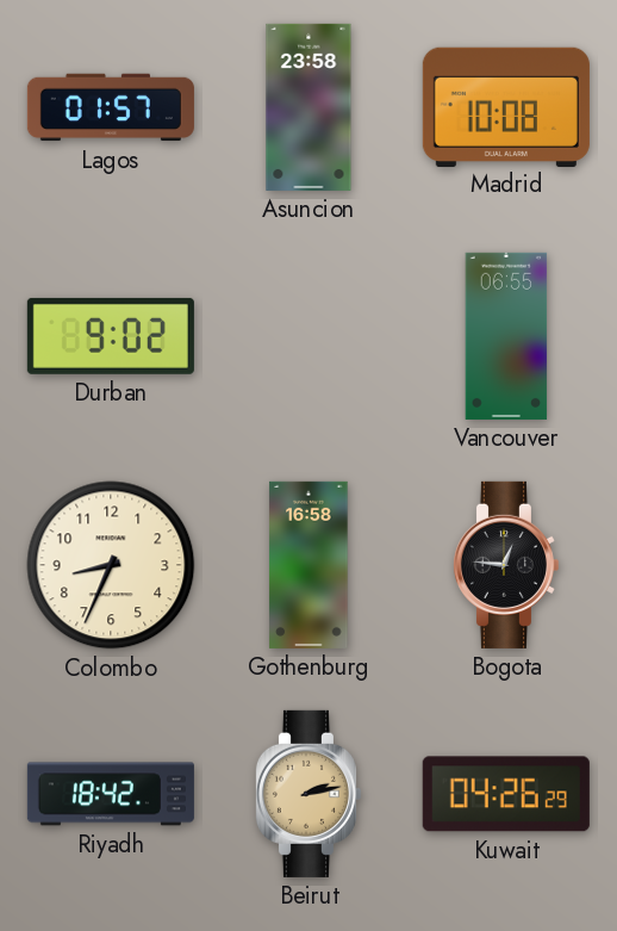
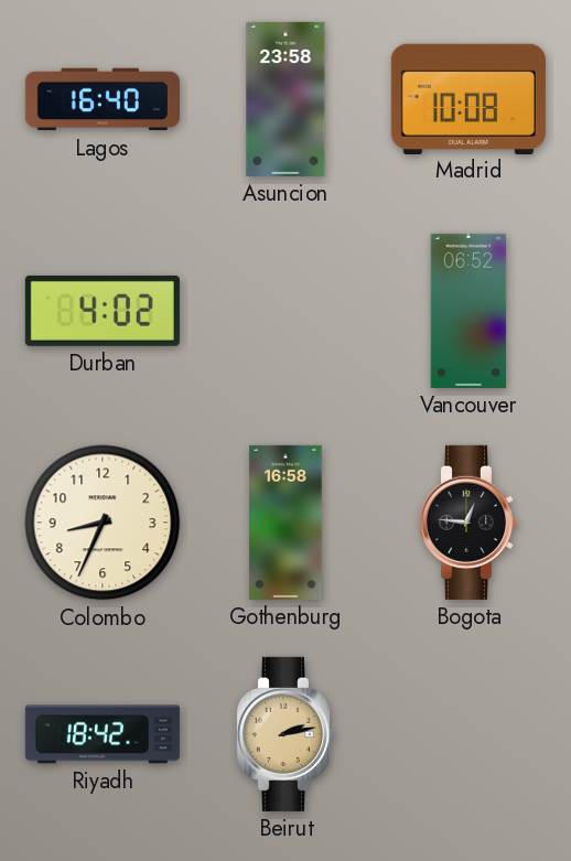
Lagos: 01:57 -> 16:40 (103, 99)
Durban: 9:02 -> 4:02 (103, 311)
Vancouver: 06:55 -> 06:52 (468, 311)
Kuwait: 04:26 -> none (506, 794)
